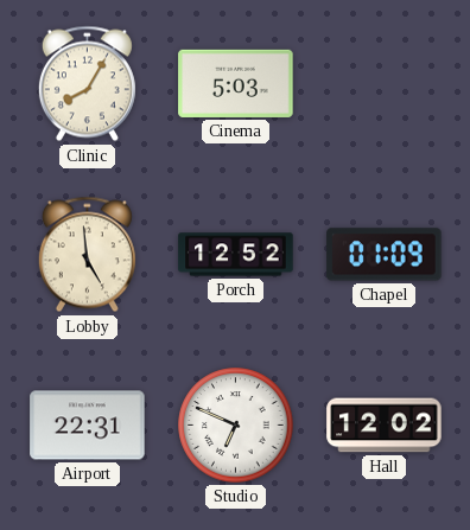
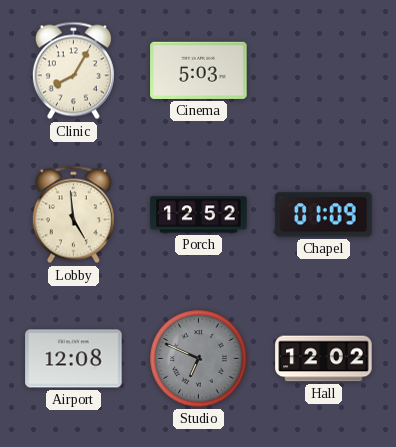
Airport: 22:31 -> 12:08 (74, 359)
Studio dial: white -> grey (199, 359)
